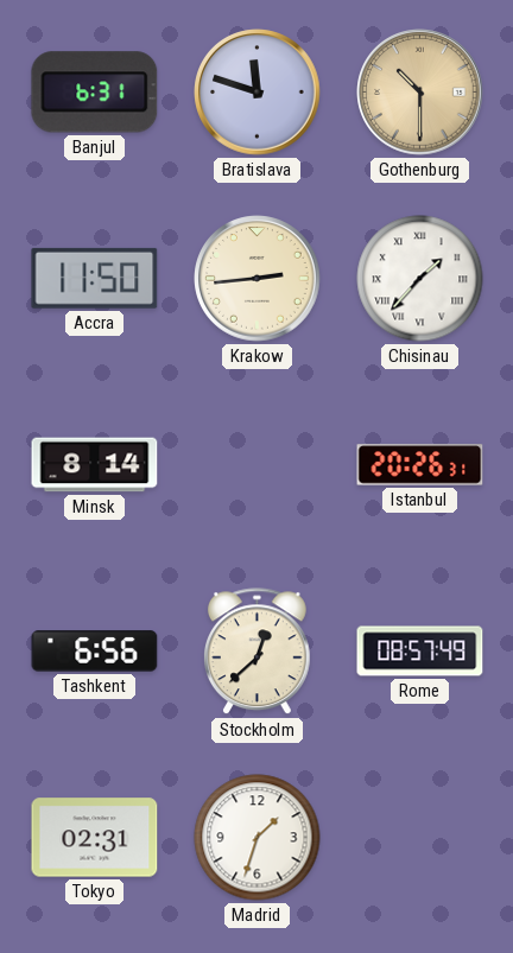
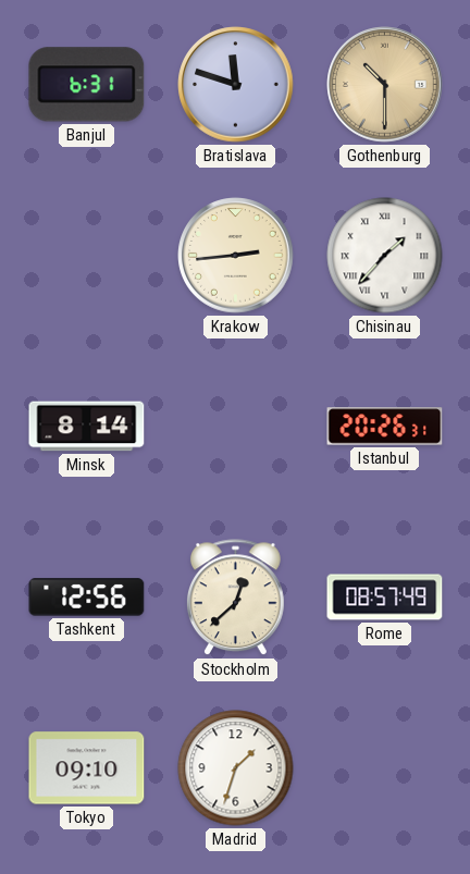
Accra: 11:50 -> none (95, 278)
Tashkent: 6:56 -> 12:56 (87, 598)
Tokyo: 02:31 -> 09:10 (87, 768)
